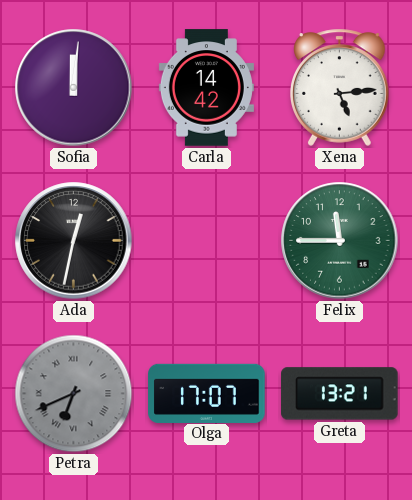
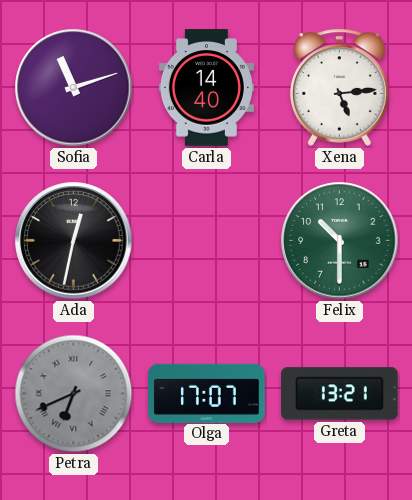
Sofia: 12:01 -> 11:12 (74, 88)
Carla: 14:42 -> 14:40 (206, 88)
Felix: 11:45 -> 10:30 (340, 241)
